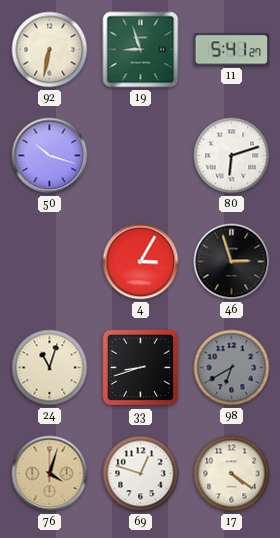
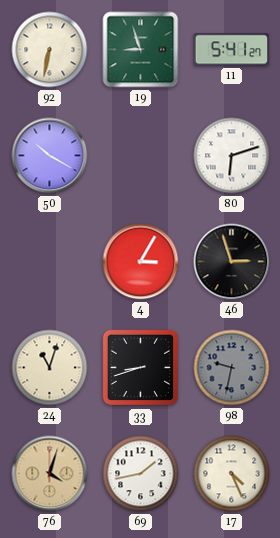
50: 10:18 -> 10:20 (50, 156)
98: 6:40 -> 9:32 (232, 368)
69: 12:48 -> 1:43 (141, 474)
17: 4:21 -> 4:26 (232, 474)
